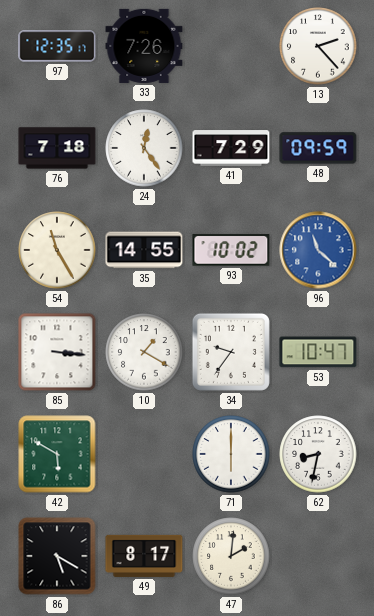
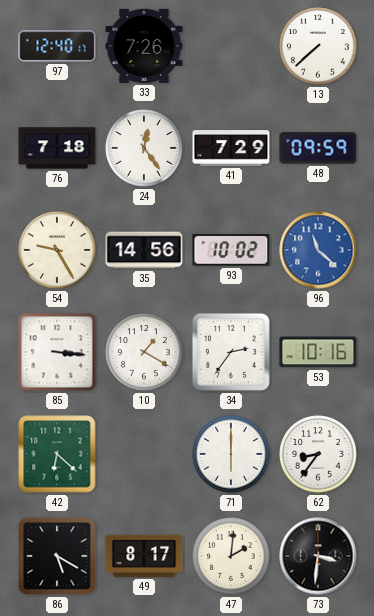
97: 12:35 -> 12:40 (57, 46)
13: 2:23 -> 7:38 (318, 46)
54: 11:25 -> 9:25 (57, 250)
35: 14:55 -> 14:56 (144, 250)
34: 9:36 -> 2:36 (231, 352)
53: 10:47 -> 10:16 (318, 352)
42: 5:50 -> 6:22 (57, 454)
62: 8:32 -> 8:36 (318, 454)
73: none -> 3:31 (318, 556)
